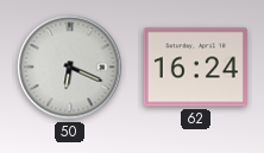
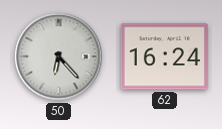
50: 6:19 -> 6:23 (59, 57)
